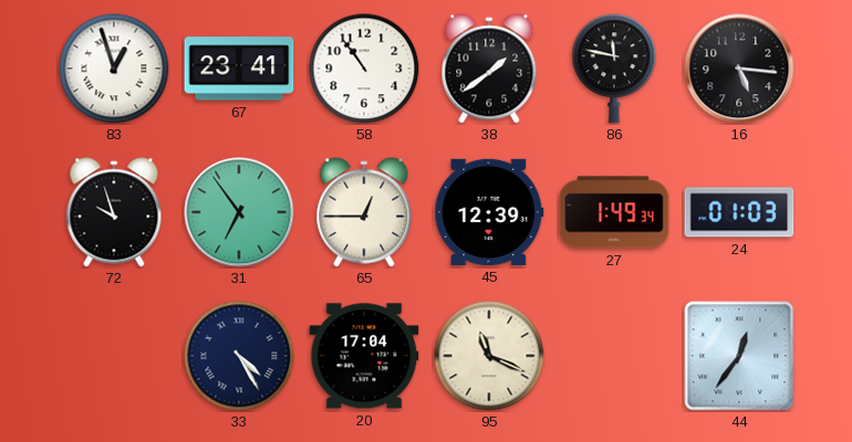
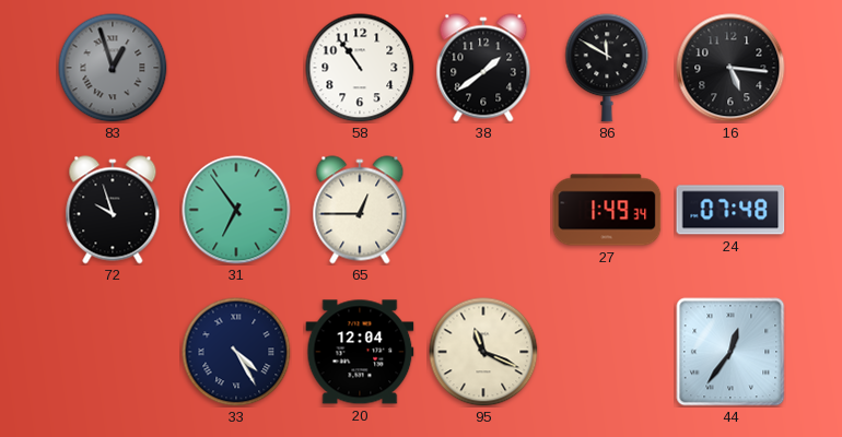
83 dial: white -> grey (113, 68)
67: 23:41 -> none (239, 69)
86: 11:47 -> 11:50 (607, 68)
45: 12:39 -> none (489, 212)
24: 01:03 -> 07:48 (730, 210)
20: 17:04 -> 12:04 (360, 352)
